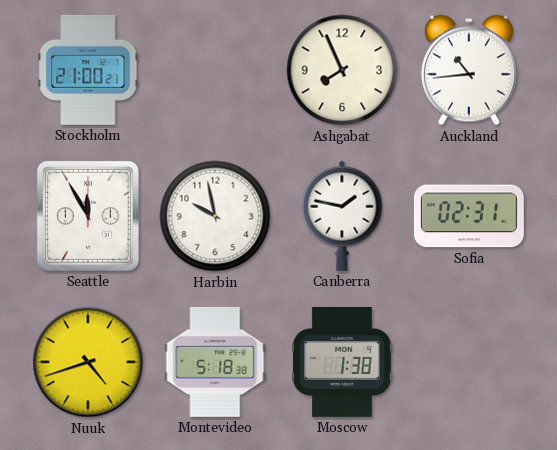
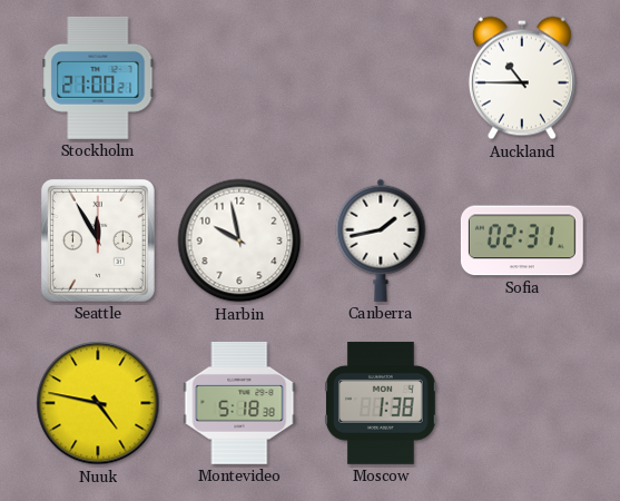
Ashgabat: 7:56 -> none (342, 70)
Auckland: 10:44 -> 10:45 (522, 78)
Canberra: 1:47 -> 1:43 (381, 240)
Nuuk: 4:42 -> 4:47 (98, 403)
